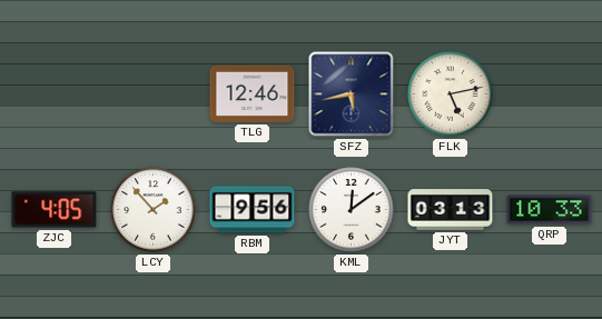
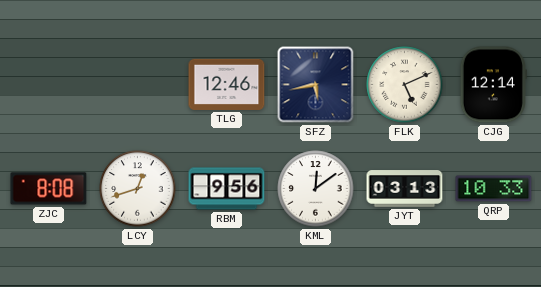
FLK: 5:13 -> 5:11 (405, 85)
CJG: none -> 12:14 (493, 85)
ZJC: 4:05 -> 8:08 (49, 189)
LCY: 1:53 -> 12:42 (138, 189)
